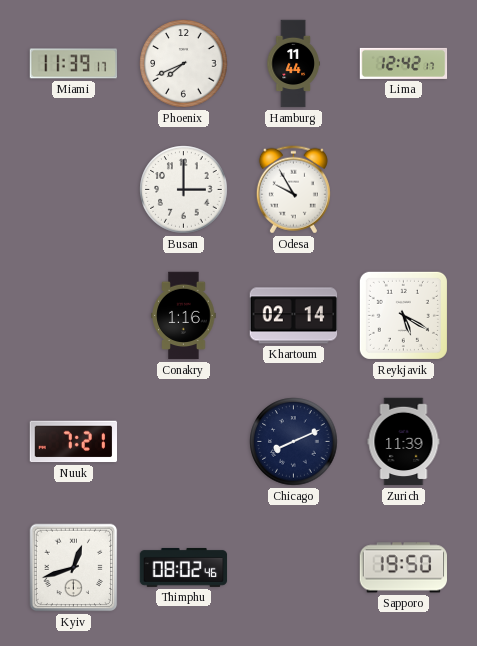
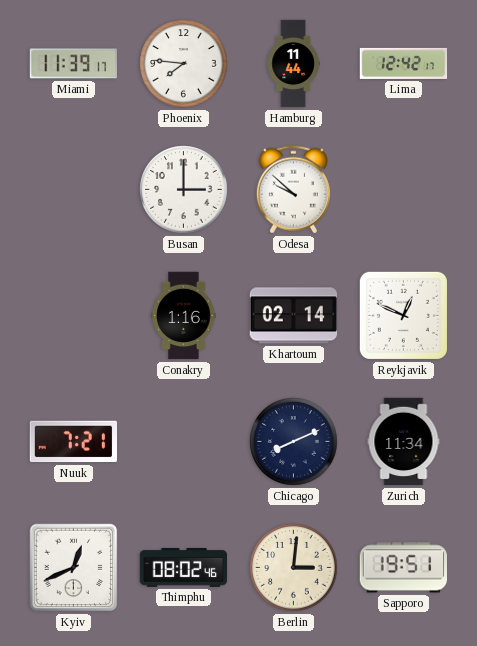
Phoenix: 7:41 -> 7:46 (184, 64)
Odesa: 9:55 -> 9:52 (293, 190)
Reykjavik: 5:20 -> 12:49 (403, 315)
Zurich: 11:39 -> 11:34 (404, 442)
Kyiv: 12:42 -> 12:41 (74, 568)
Berlin: none -> 3:01 (294, 568)
Sapporo: 19:50 -> 19:51 (404, 568)
